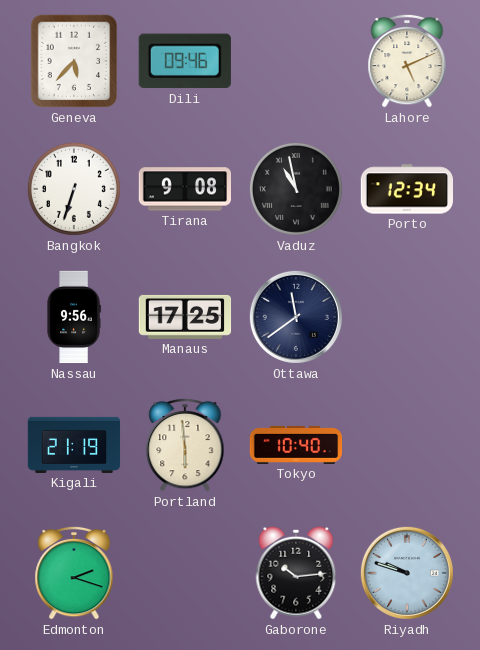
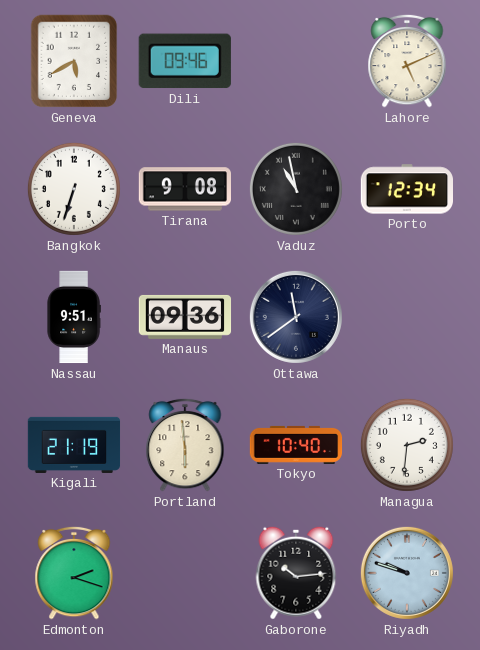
Geneva: 5:37 -> 5:40 (74, 61)
Nassau: 9:56 -> 9:51 (74, 317)
Manaus: 17:25 -> 09:36 (185, 317)
Managua: none -> 2:31 (407, 445)
